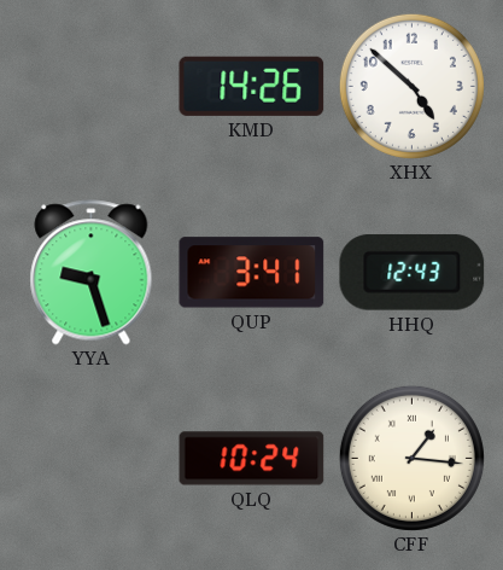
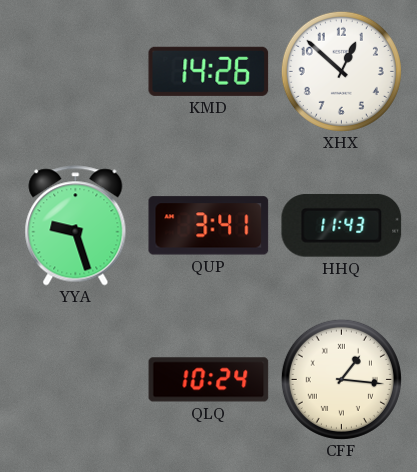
XHX: 4:52 -> 12:52 (341, 71)
HHQ: 12:43 -> 11:43 (342, 225)
